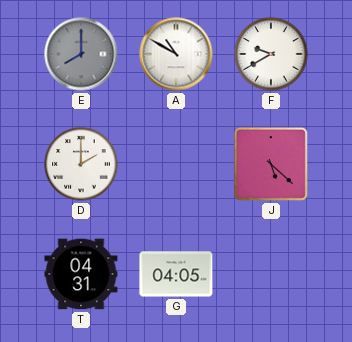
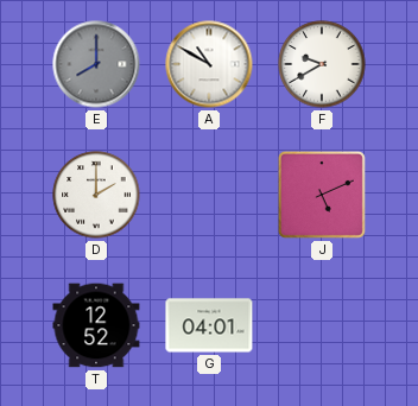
J: 5:22 -> 5:11 (322, 195)
T: 04:31 -> 12:52 (96, 325)
G: 04:05 -> 04:01 (209, 325)
